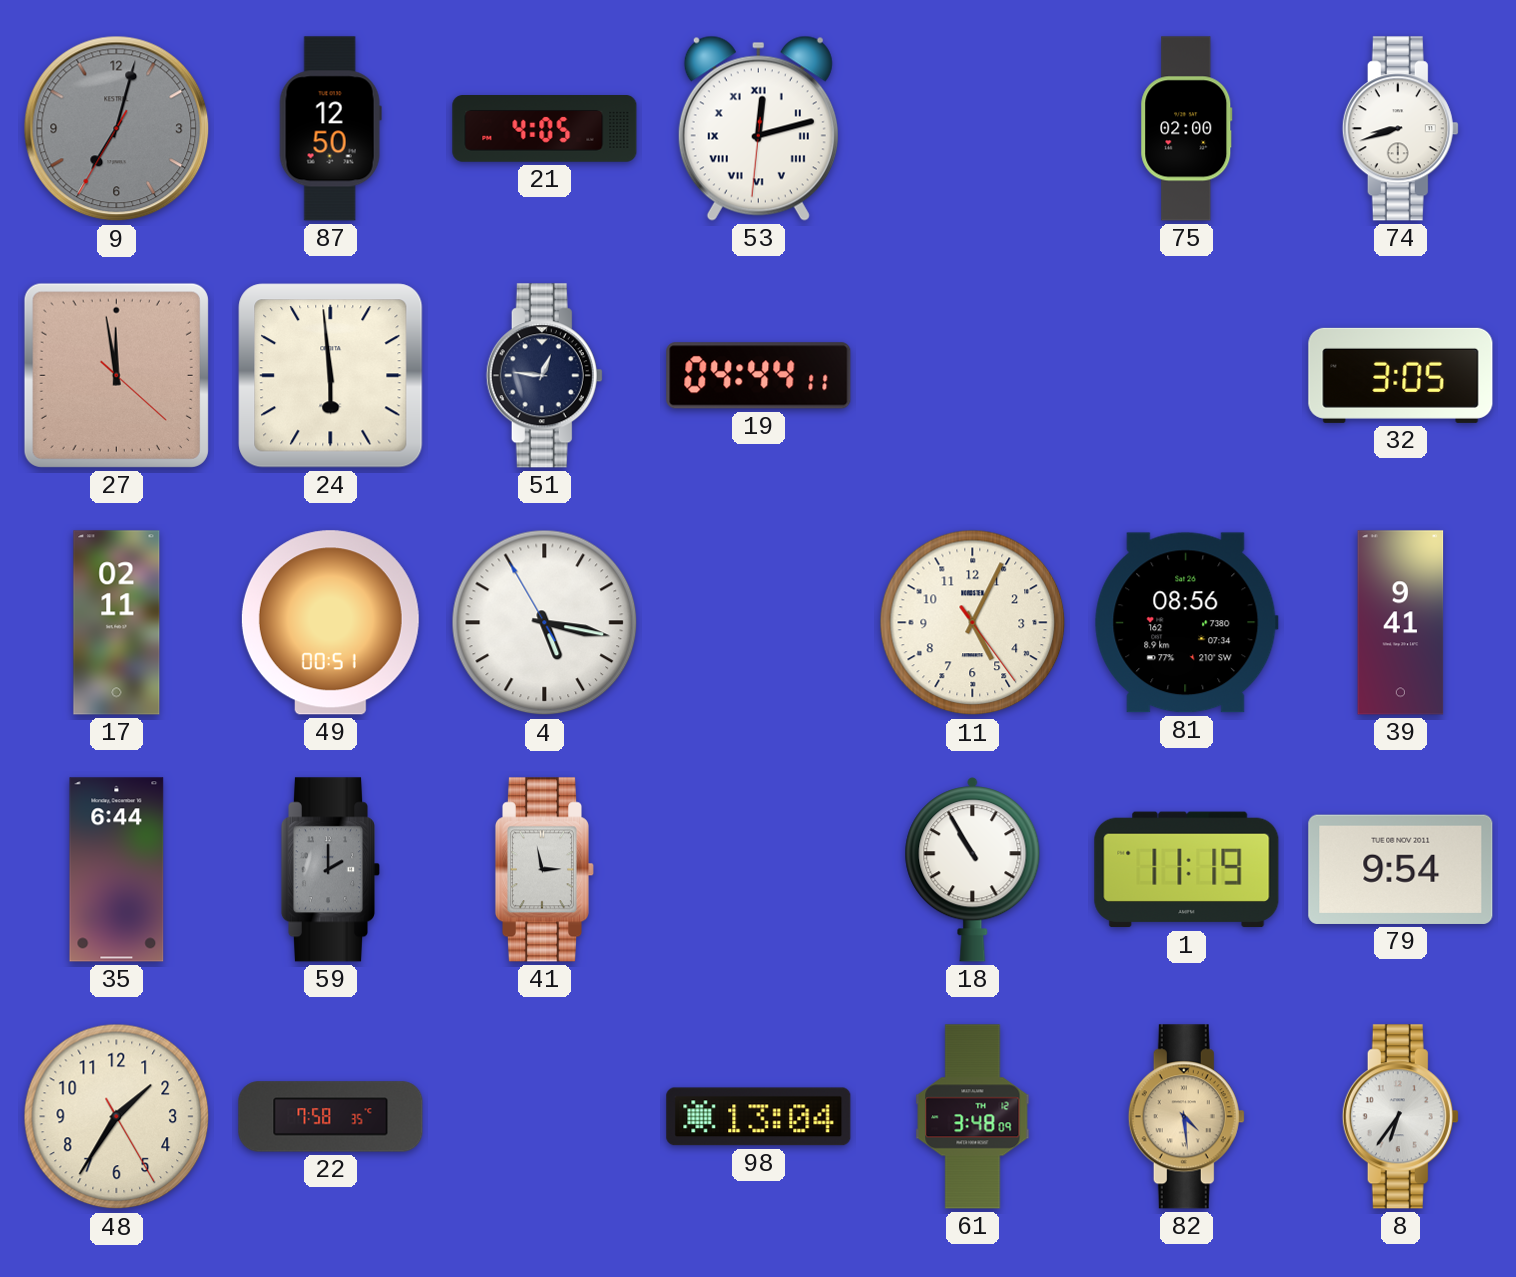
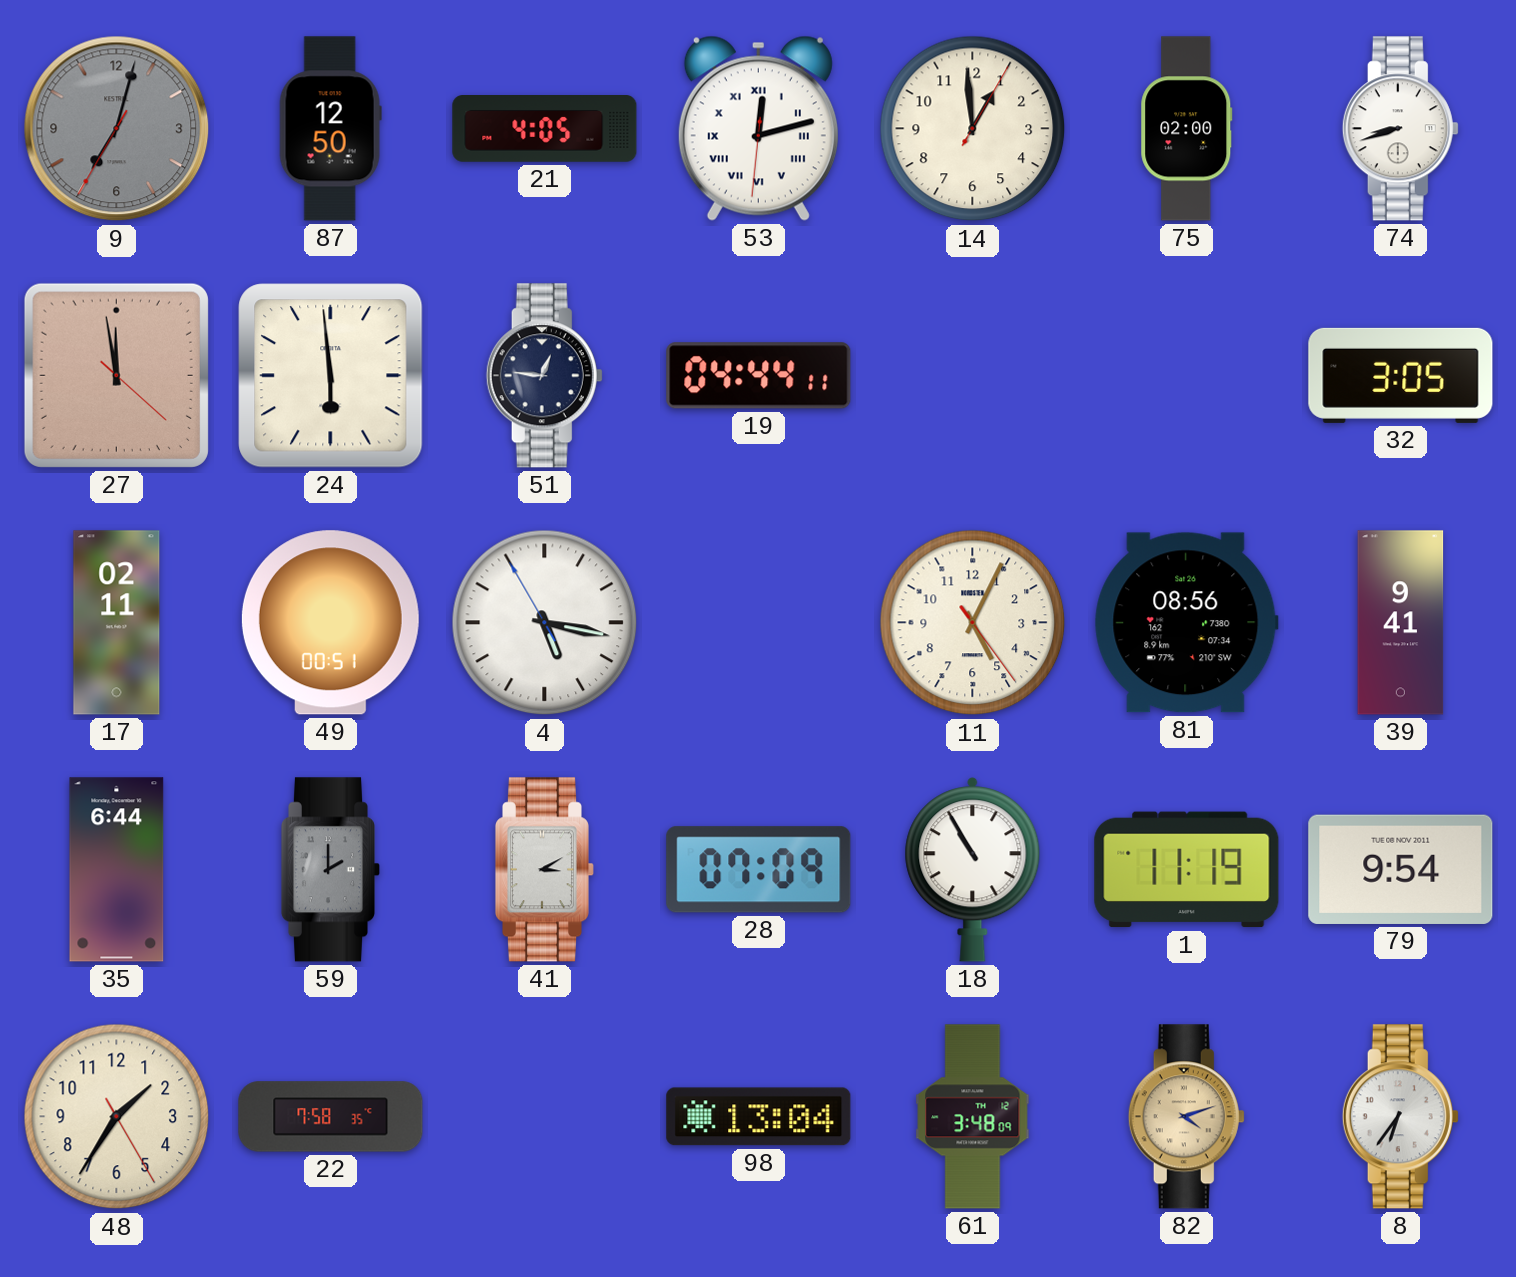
14: none -> 12:59 (973, 129)
41: 2:58 -> 3:10 (544, 870)
28: none -> 07:09 (759, 870)
82: 4:29 -> 4:12 (1186, 1117)
